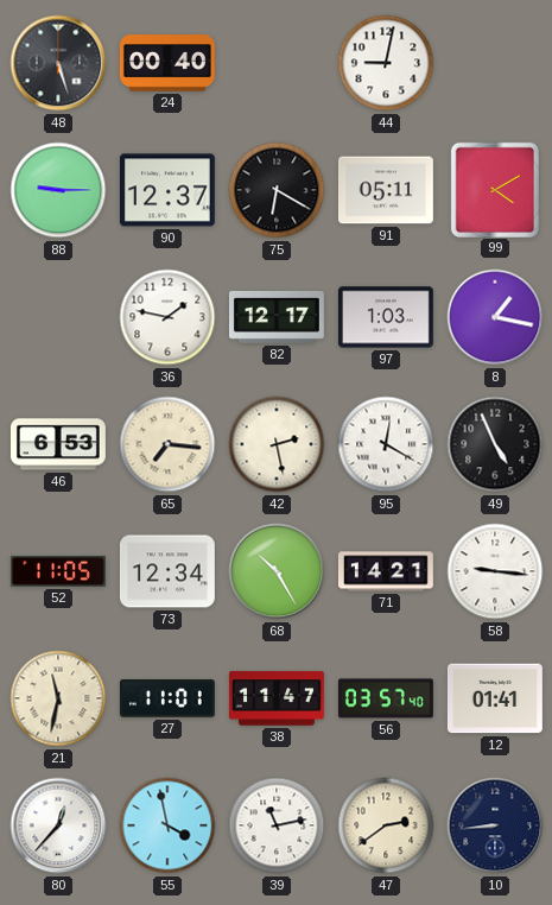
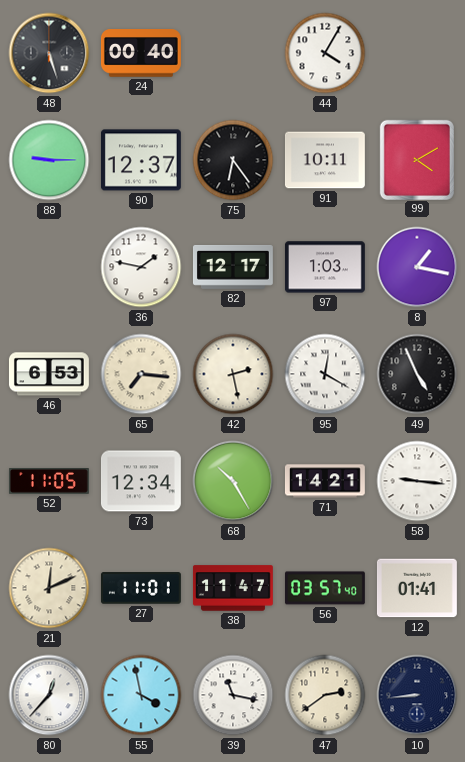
44: 9:02 -> 4:05 (325, 53)
75: 6:20 -> 6:24 (233, 160)
91: 05:11 -> 10:11 (325, 160)
21: 11:32 -> 12:11 (49, 588)
39: 11:13 -> 11:17 (233, 695)
